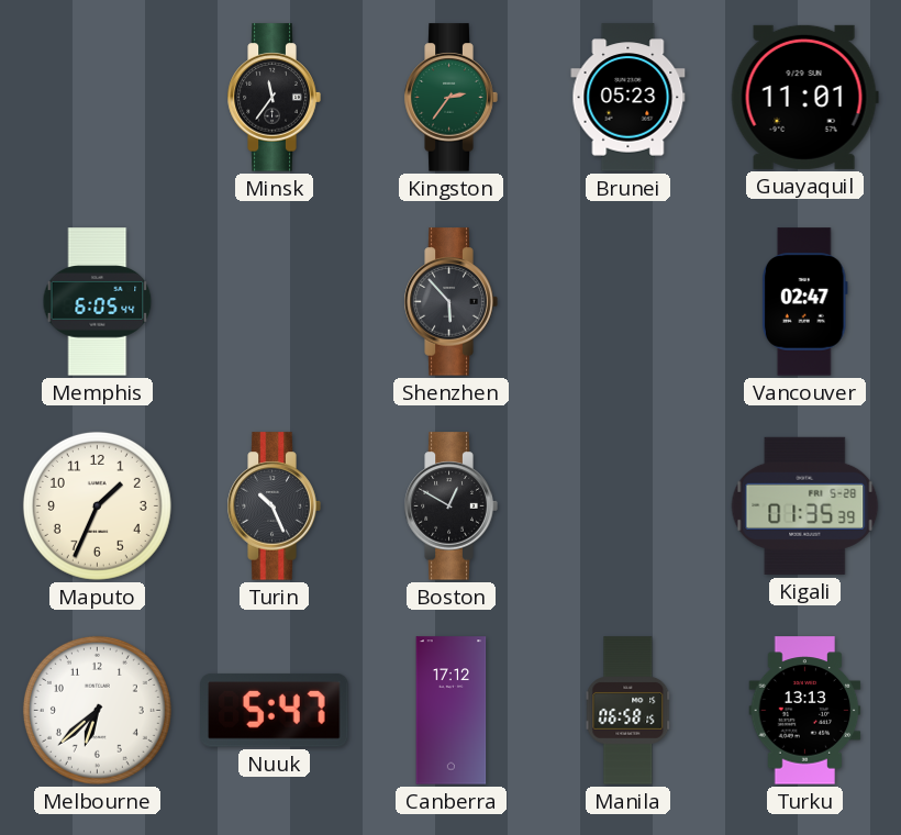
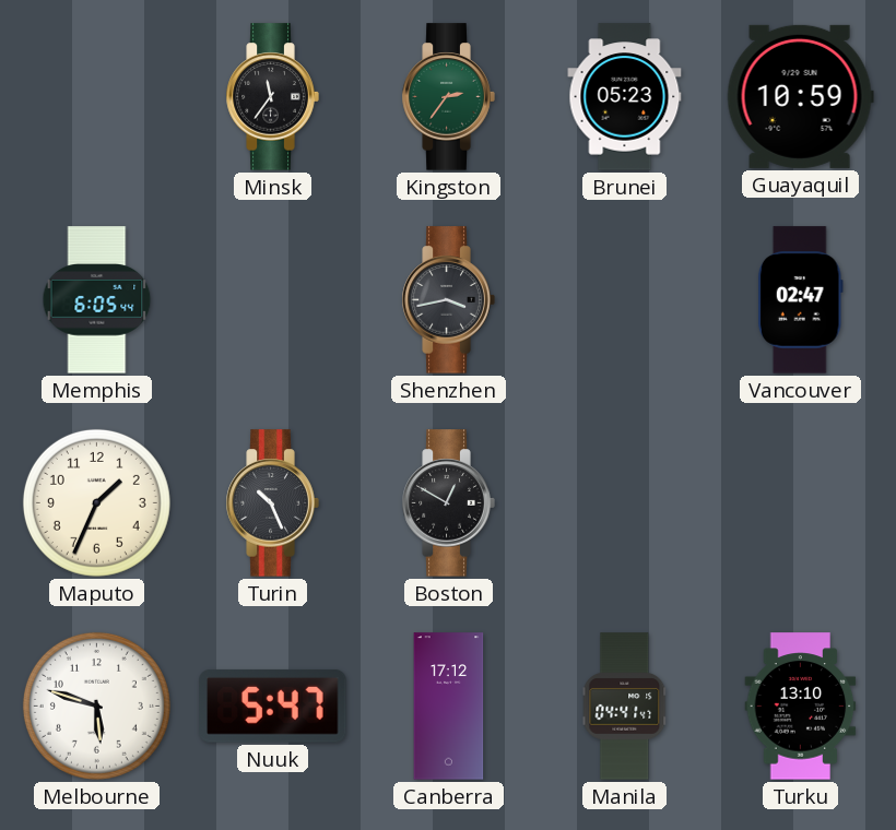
Guayaquil: 11:01 -> 10:59 (800, 96)
Shenzhen: 5:53 -> 3:43 (448, 300)
Kigali: 01:35 -> none (805, 505)
Melbourne: 6:38 -> 5:48 (96, 705)
Manila: 06:58 -> 04:41 (625, 707)
Turku: 13:13 -> 13:10 (801, 707)
